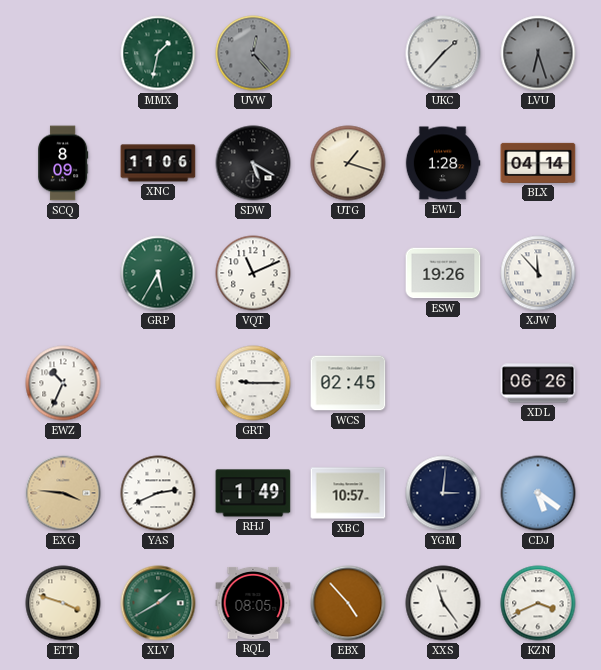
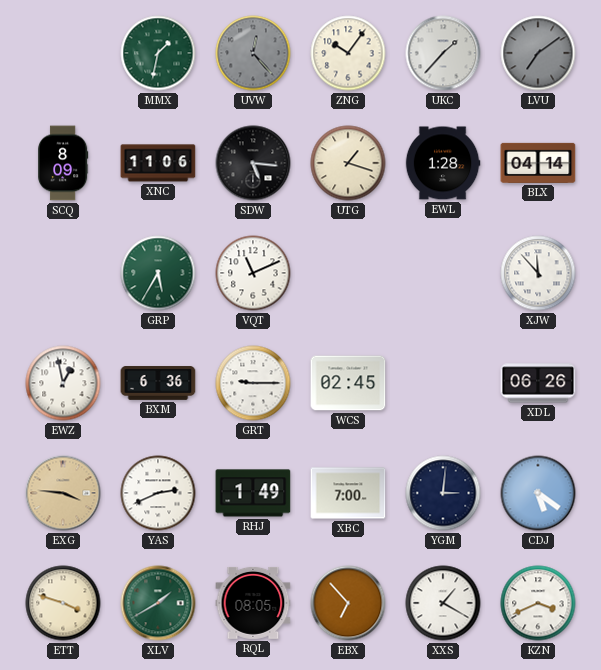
ZNG: none -> 10:06 (348, 53)
LVU: 6:27 -> 7:09 (538, 53)
SDW: 5:20 -> 5:16 (253, 163)
ESW: 19:26 -> none (443, 273)
EWZ: 10:34 -> 12:58 (63, 383)
BXM: none -> 6:36 (158, 383)
XBC: 10:57 -> 7:00 (348, 493)
EBX: 4:53 -> 6:53 (348, 603)
XXS: 11:24 -> 1:20 (443, 603)
